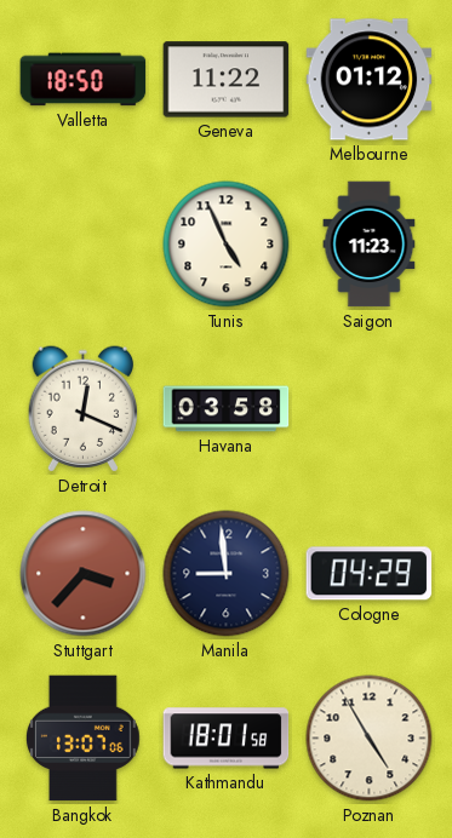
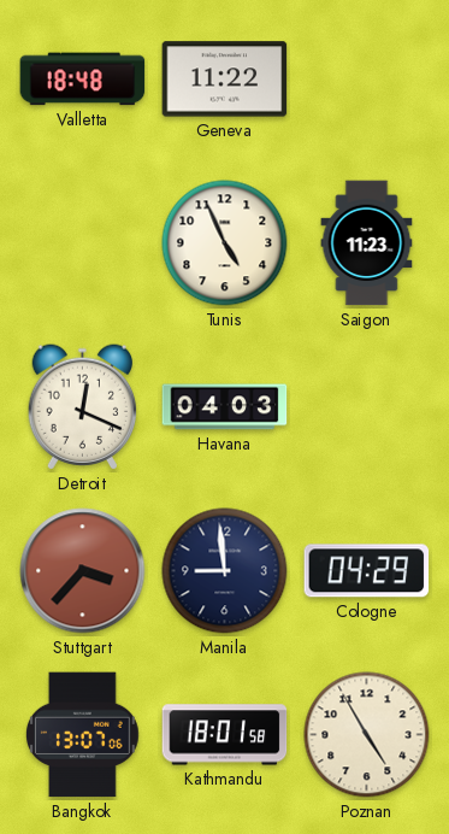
Valletta: 18:50 -> 18:48 (83, 80)
Melbourne: 01:12 -> none (370, 80)
Havana: 03:58 -> 04:03 (225, 407)
